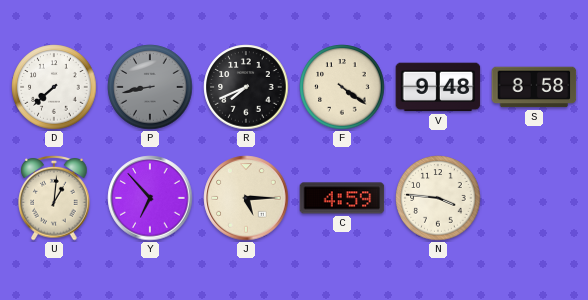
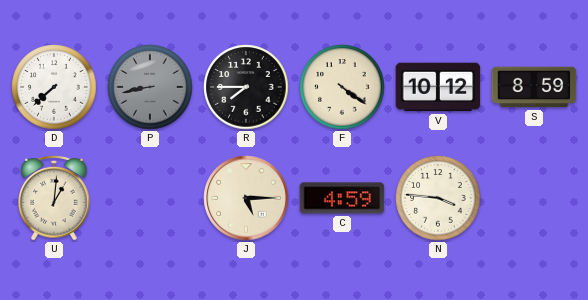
R: 7:41 -> 7:45 (246, 87)
V: 9:48 -> 10:12 (438, 87)
S: 8:58 -> 8:59 (534, 87)
Y: 6:53 -> none (150, 198)
